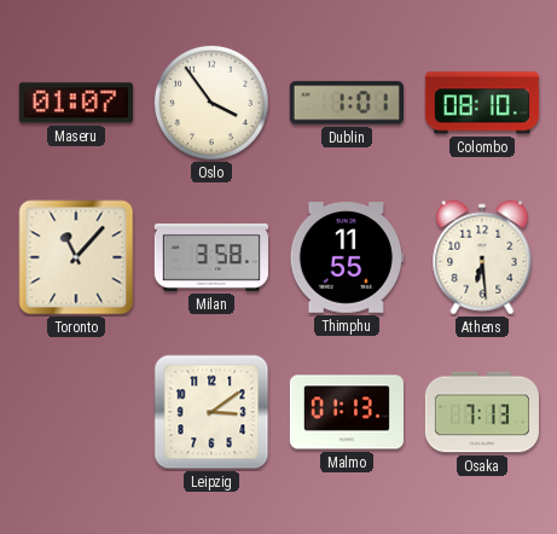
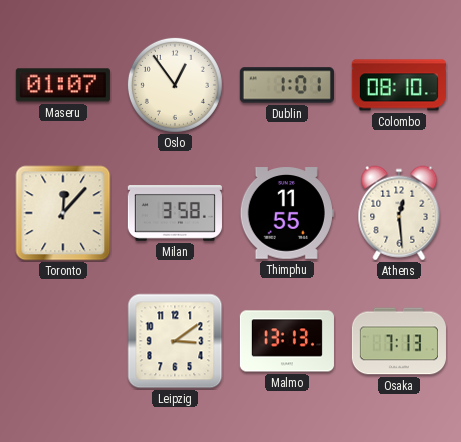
Oslo: 3:54 -> 12:54 (175, 85)
Toronto: 11:07 -> 12:07 (63, 213)
Athens: 6:29 -> 12:29 (399, 213)
Malmo: 01:13 -> 13:13 (287, 341)
